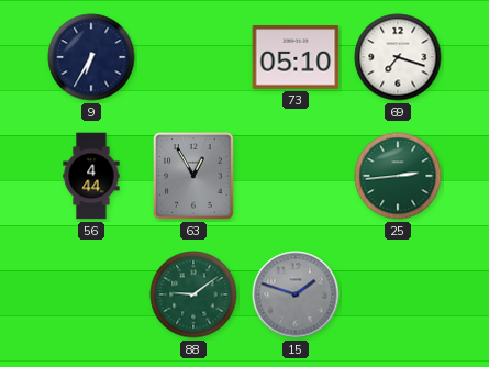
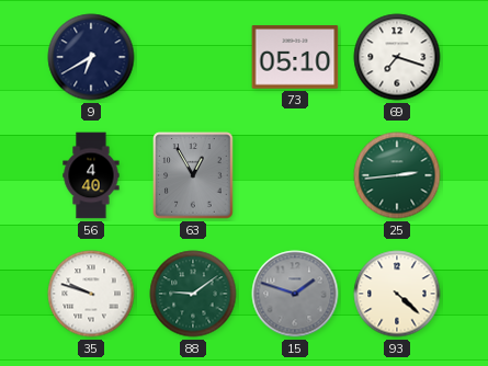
9: 6:35 -> 6:40 (91, 57)
56: 4:44 -> 4:40 (91, 175)
35: none -> 9:48 (91, 294)
93: none -> 4:22 (397, 294)
